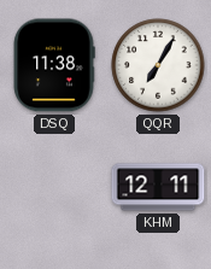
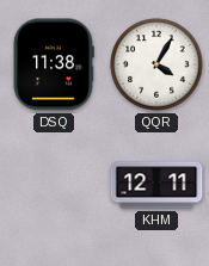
QQR: 7:05 -> 4:05 (156, 64)
